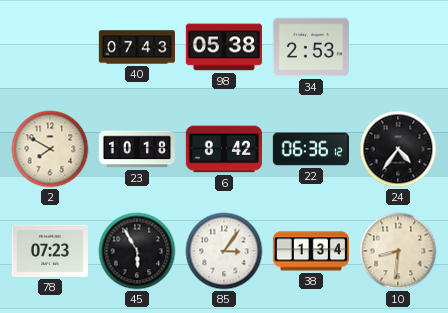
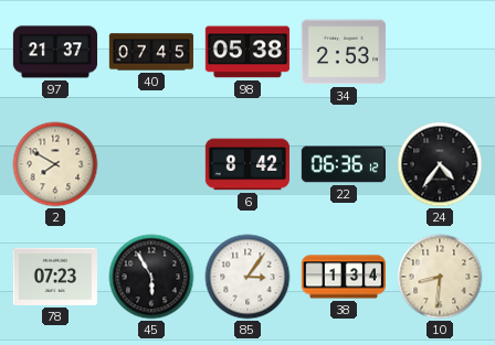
97: none -> 21:37 (54, 52)
40: 07:43 -> 07:45 (151, 52)
23: 10:18 -> none (136, 149)
